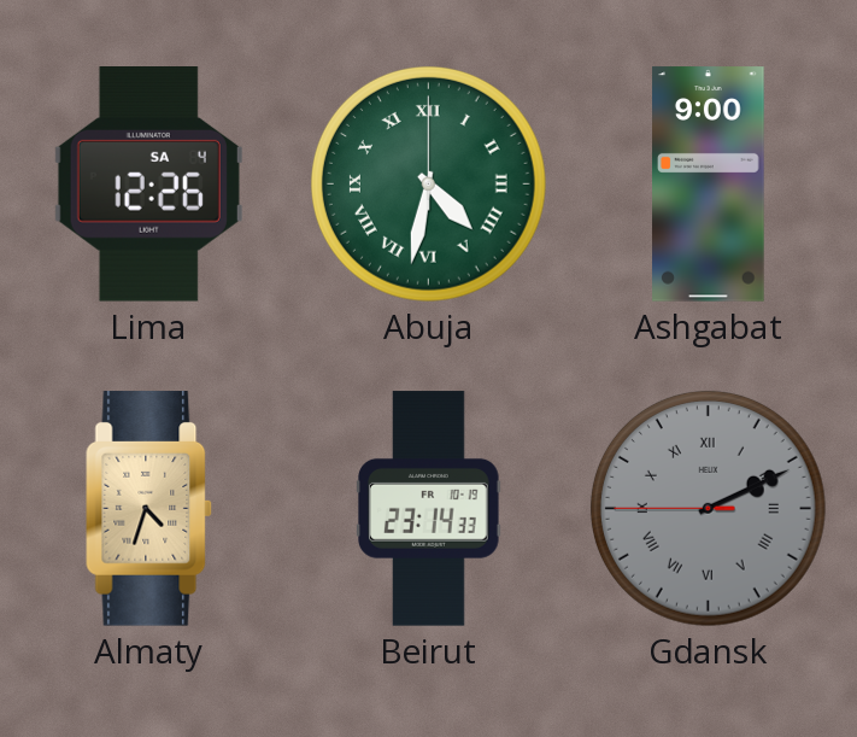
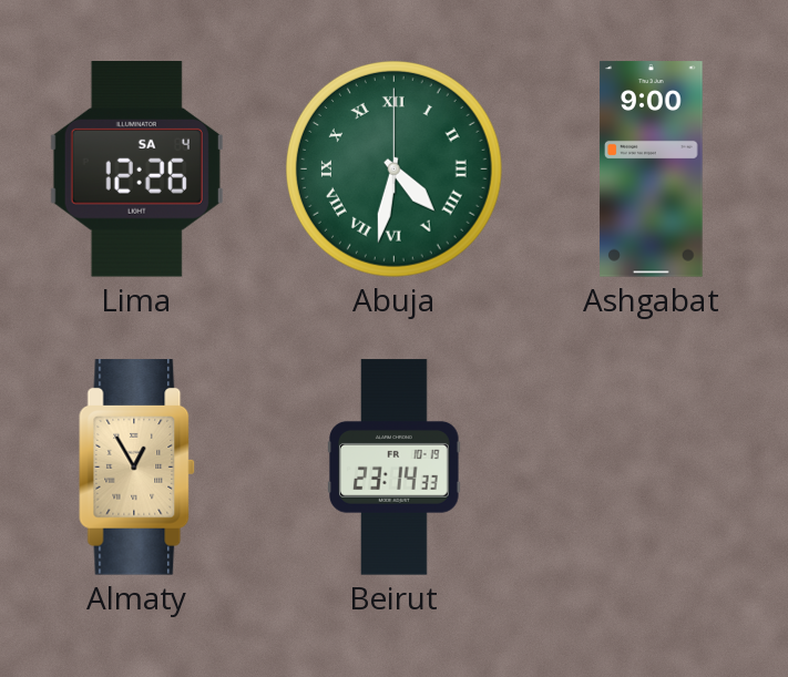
Almaty: 4:33 -> 12:55 (136, 468)
Gdansk: 2:10 -> none (708, 508)
